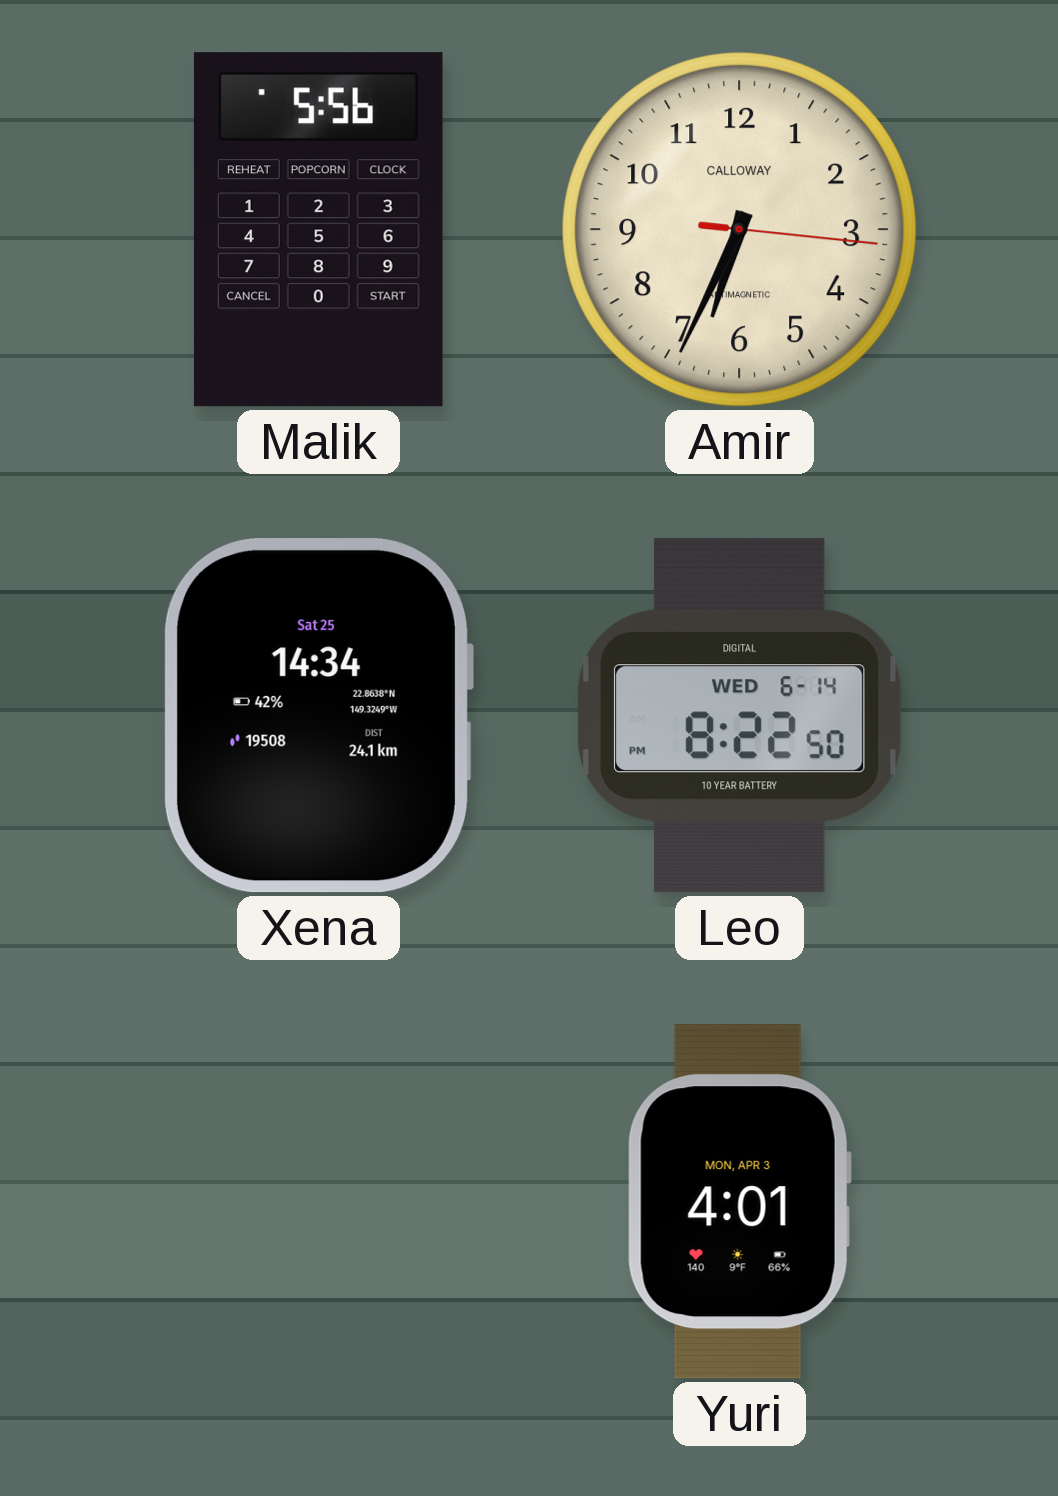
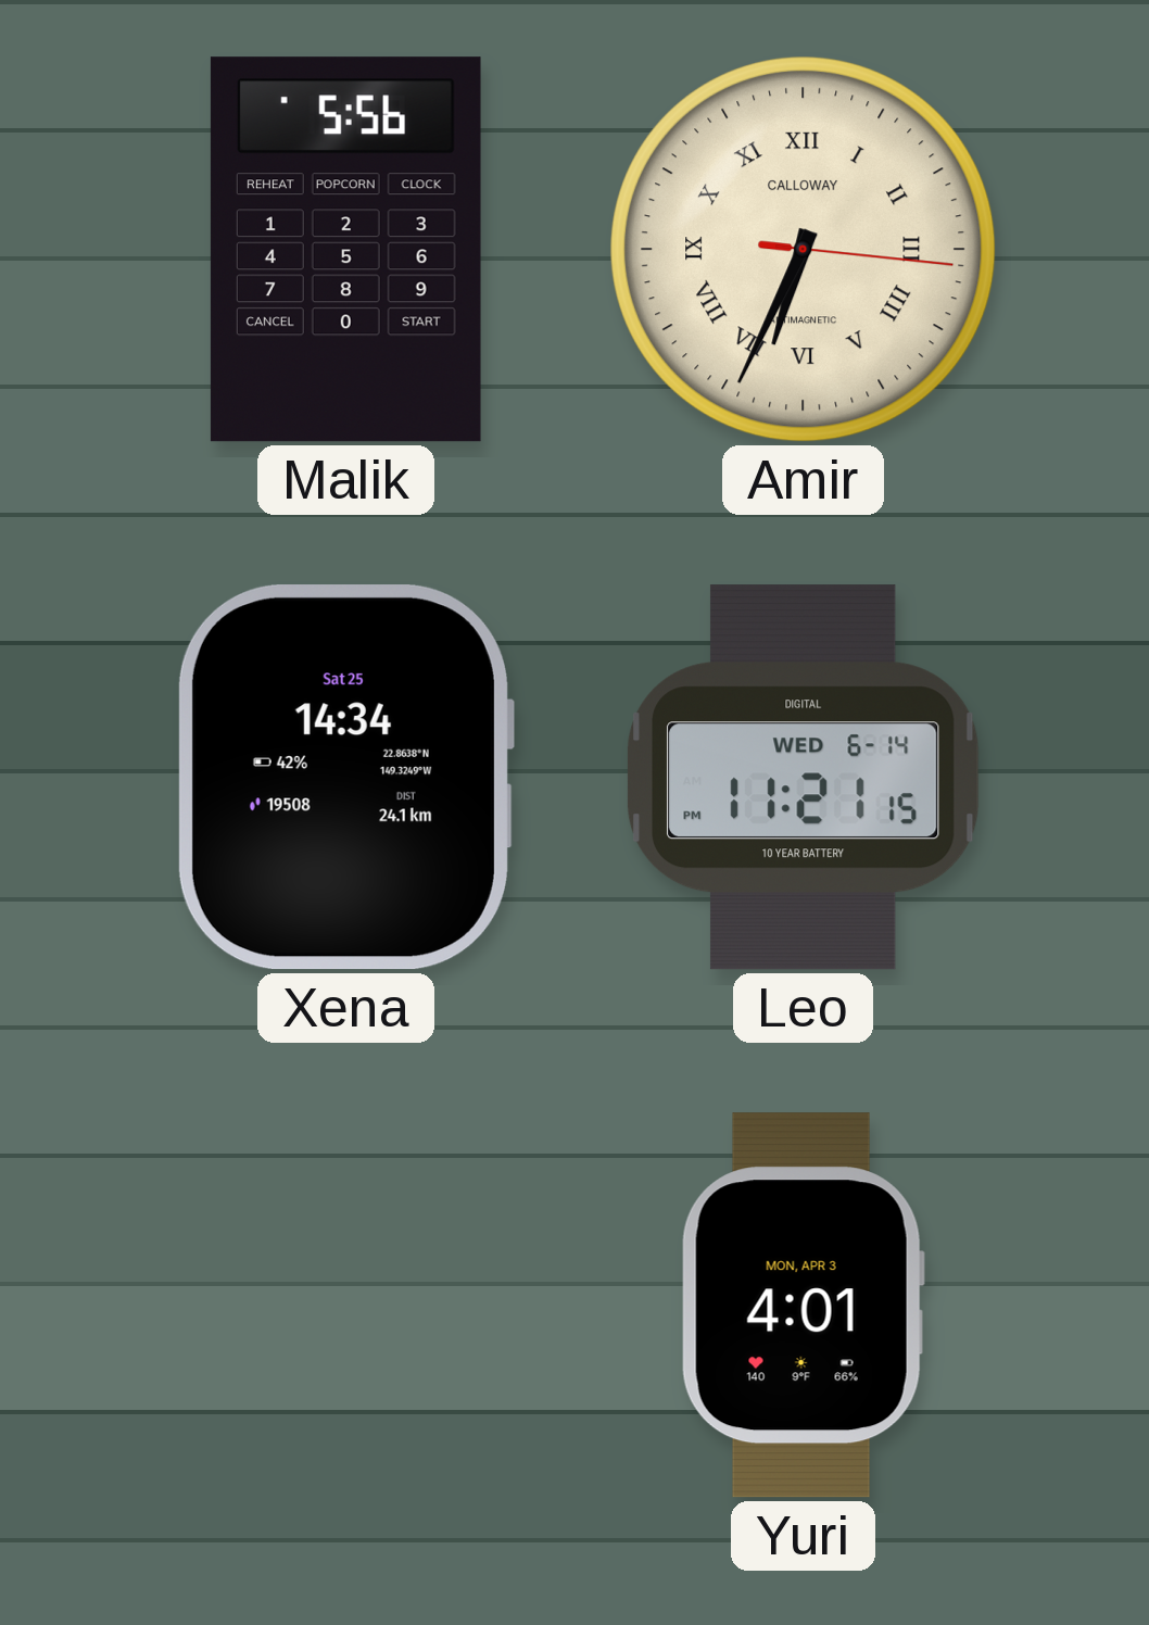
Amir numerals: Arabic -> Roman (804, 250)
Leo: 8:22 -> 11:21 (804, 778)
